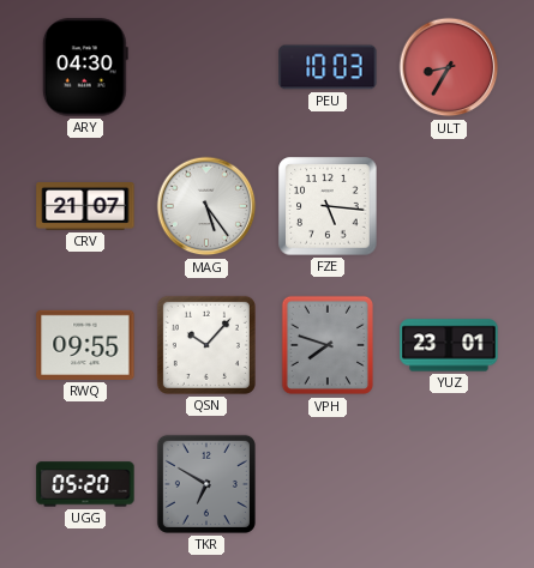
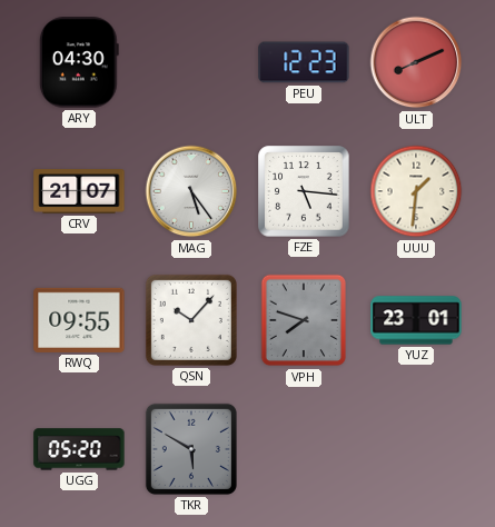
PEU: 10:03 -> 12:23 (304, 62)
ULT: 8:35 -> 8:11 (416, 62)
UUU: none -> 1:31 (416, 191)
TKR: 6:50 -> 5:50 (191, 449)
